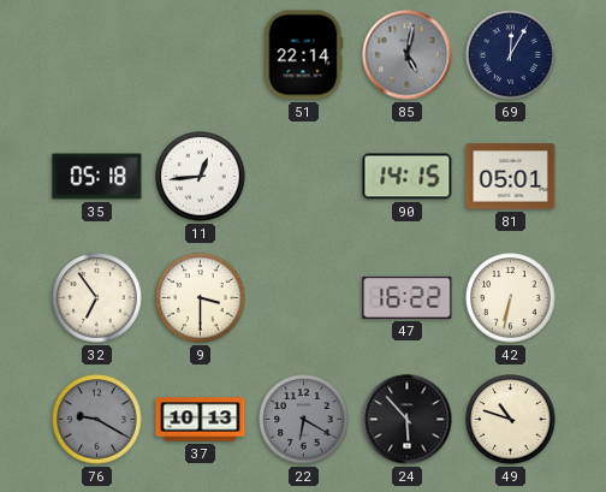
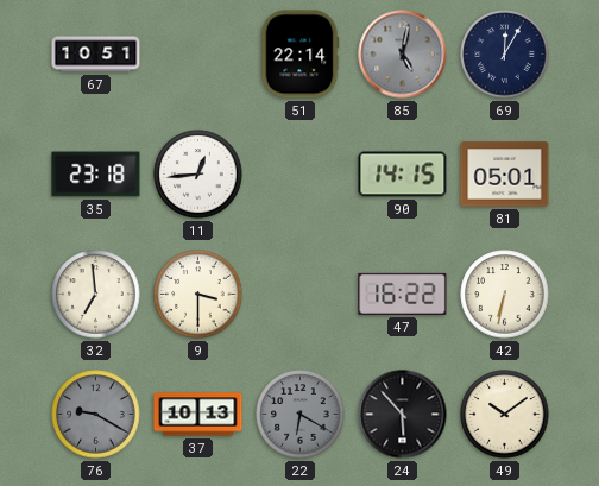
67: none -> 10:51 (96, 55)
35: 05:18 -> 23:18 (96, 175)
32: 6:54 -> 6:59 (96, 295)
49: 10:48 -> 10:09 (505, 415)
